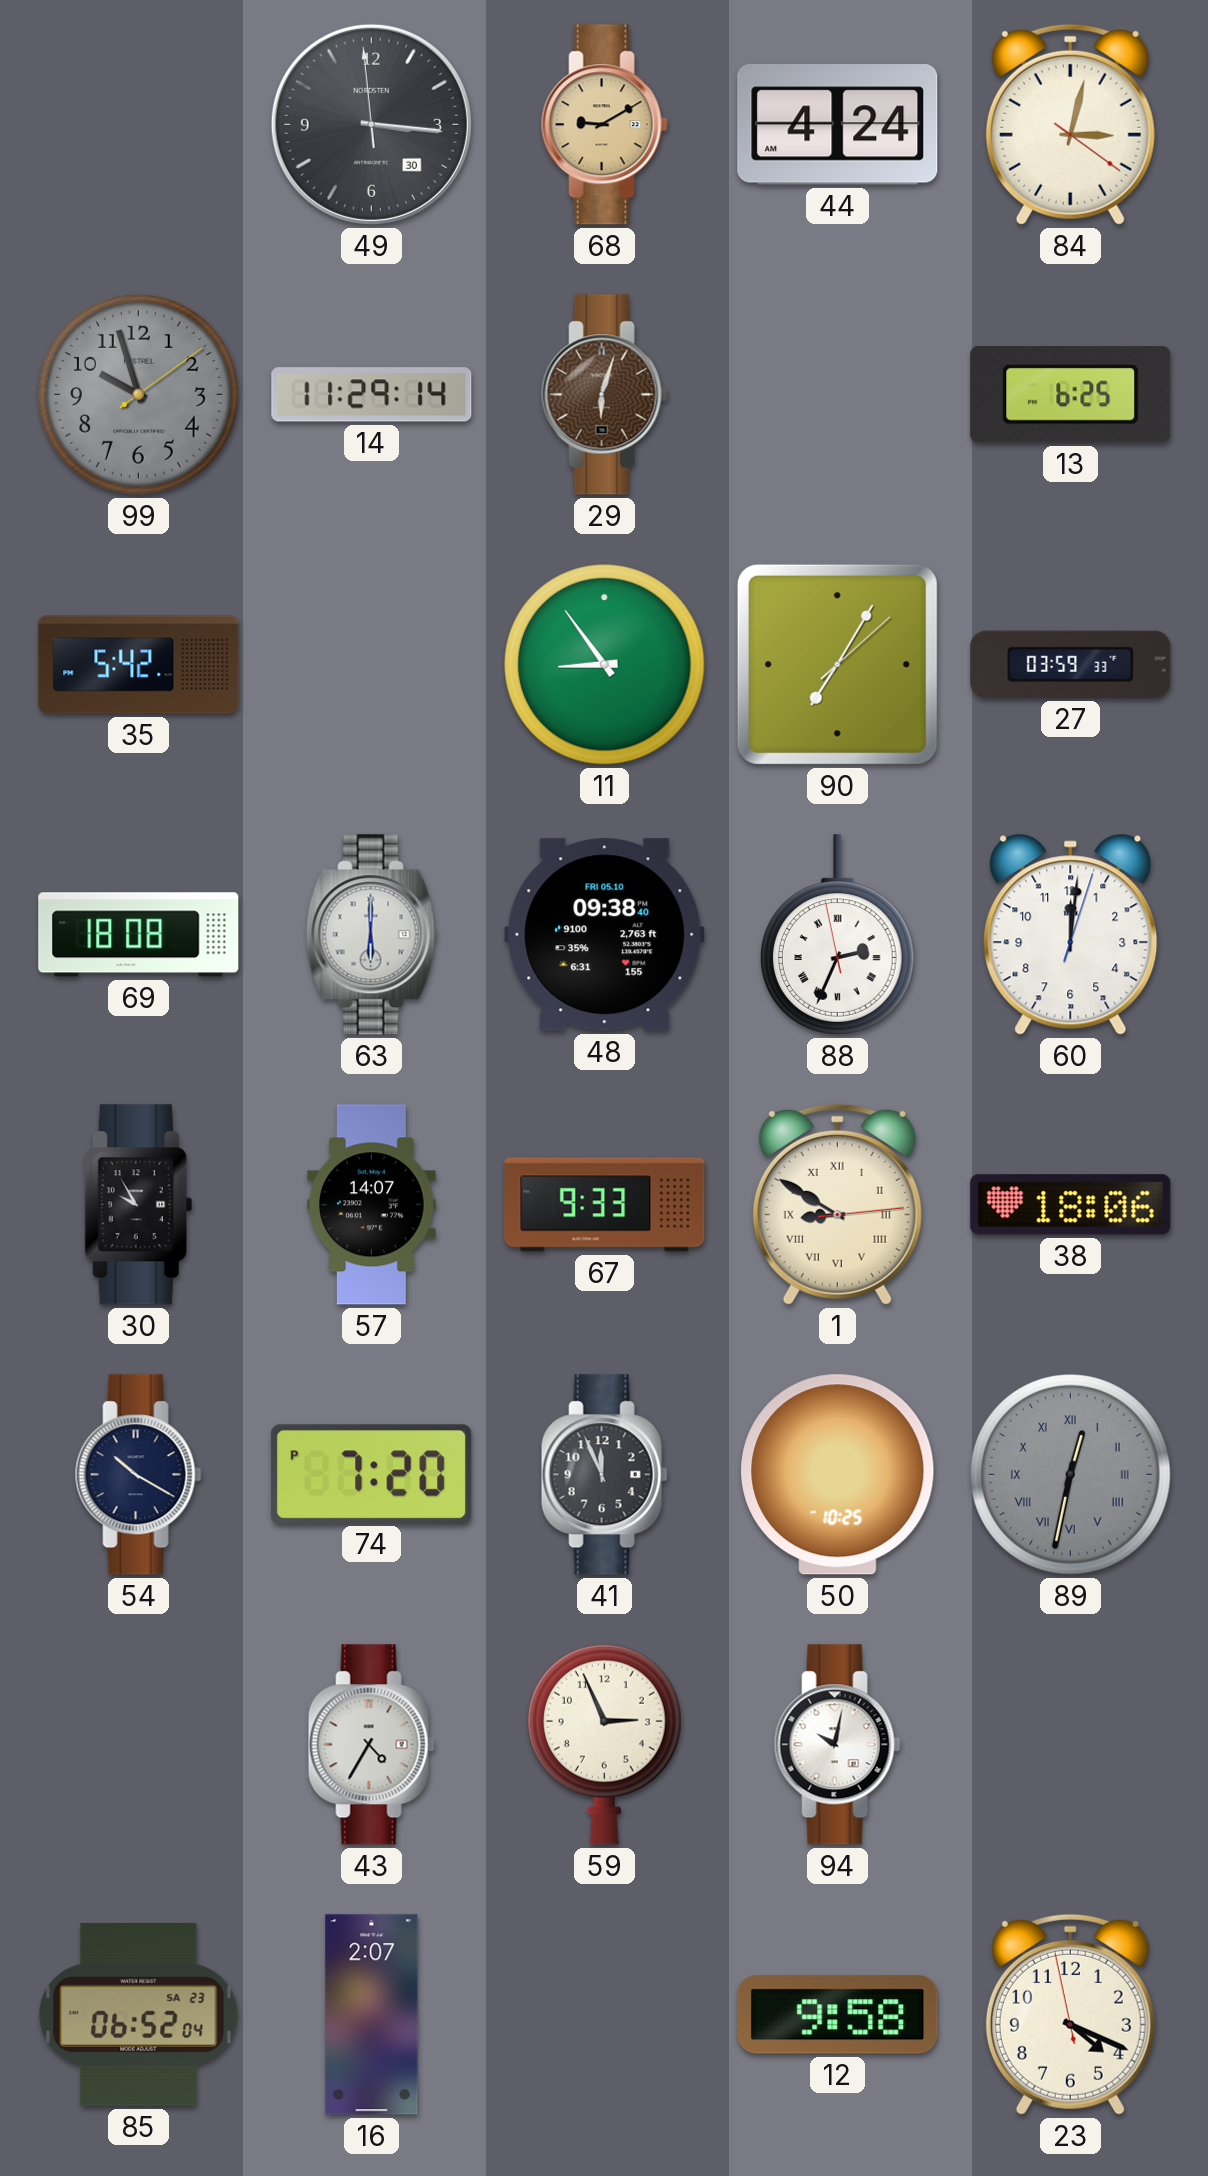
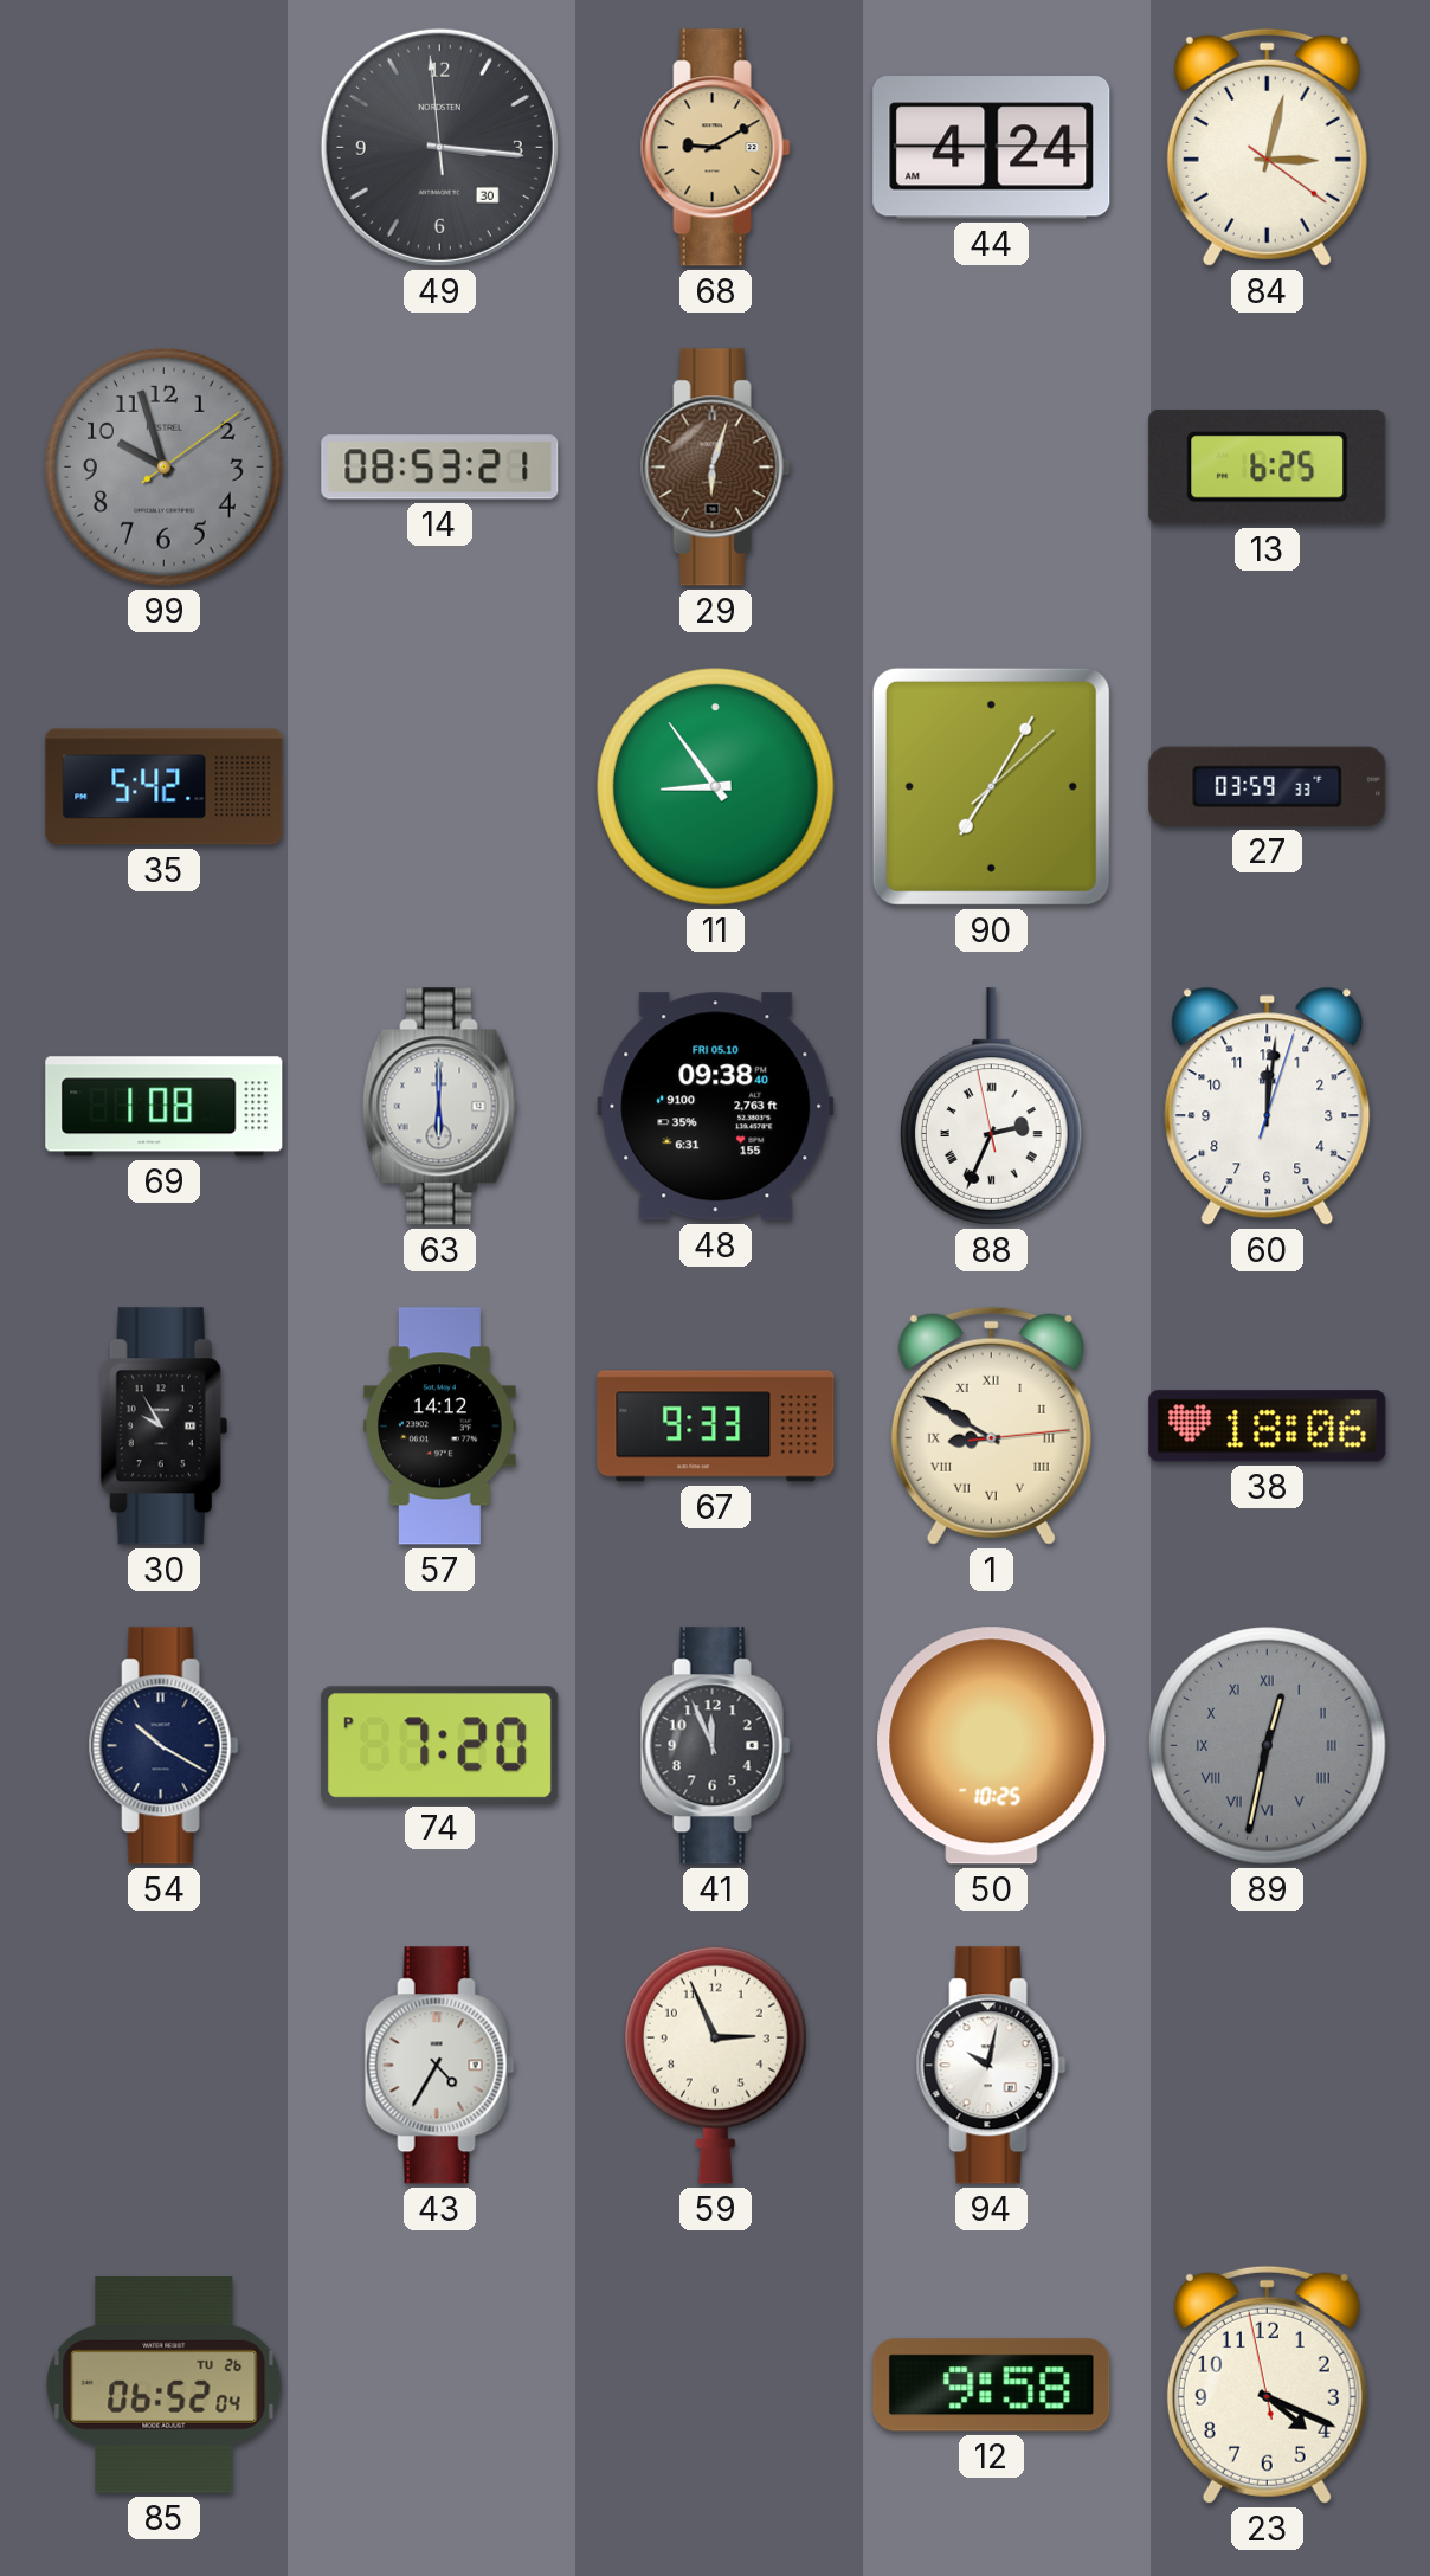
14: 11:29 -> 08:53 (440, 468)
69: 18:08 -> 1:08 (165, 1107)
57: 14:07 -> 14:12 (440, 1427)
85 date: SA 23 -> TU 26 (165, 2384)
16: 2:07 -> none (372, 2015)
